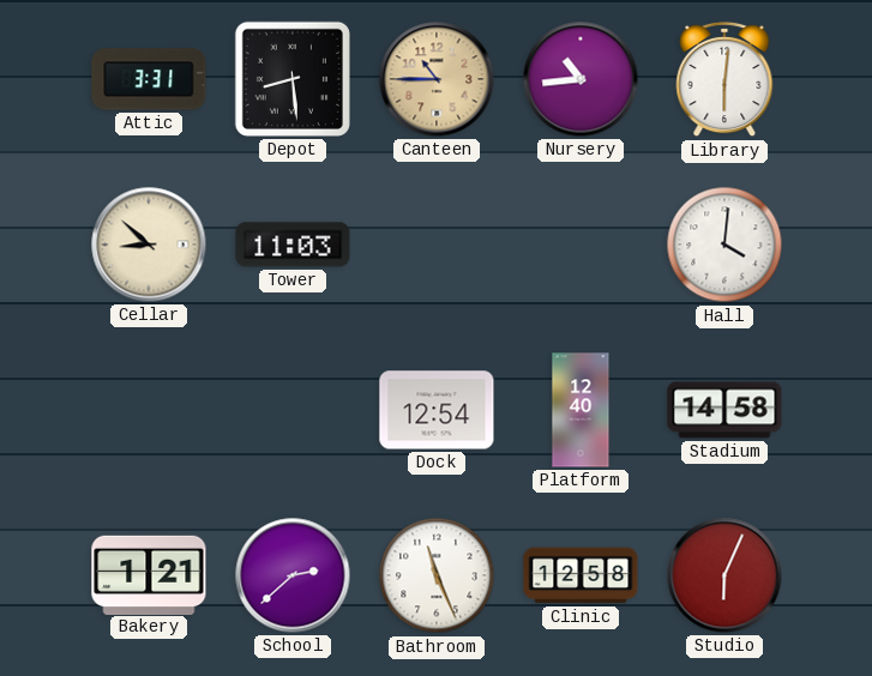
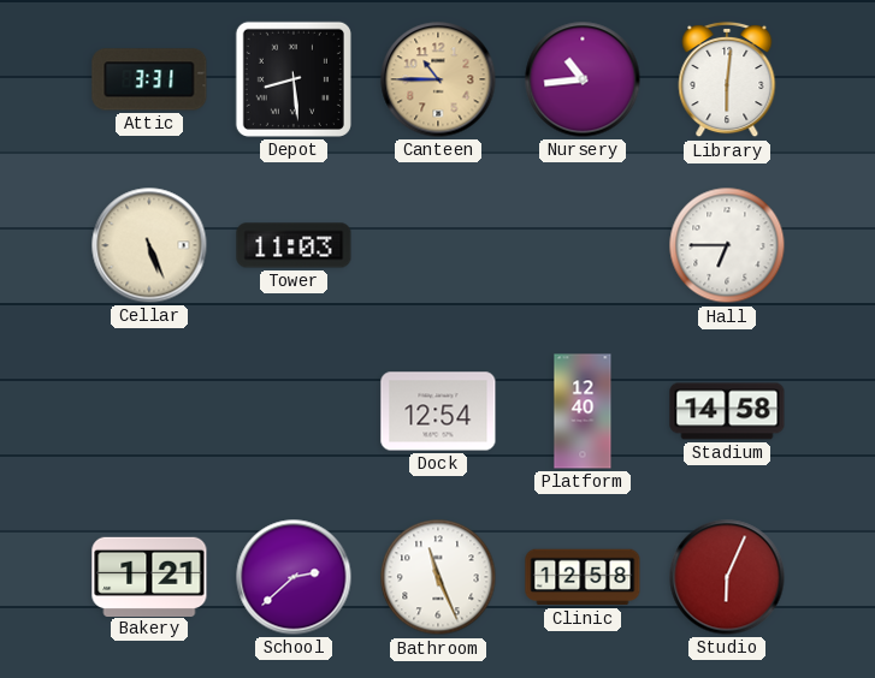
Cellar: 8:52 -> 5:26 (149, 245)
Hall: 4:01 -> 6:45 (727, 245)
